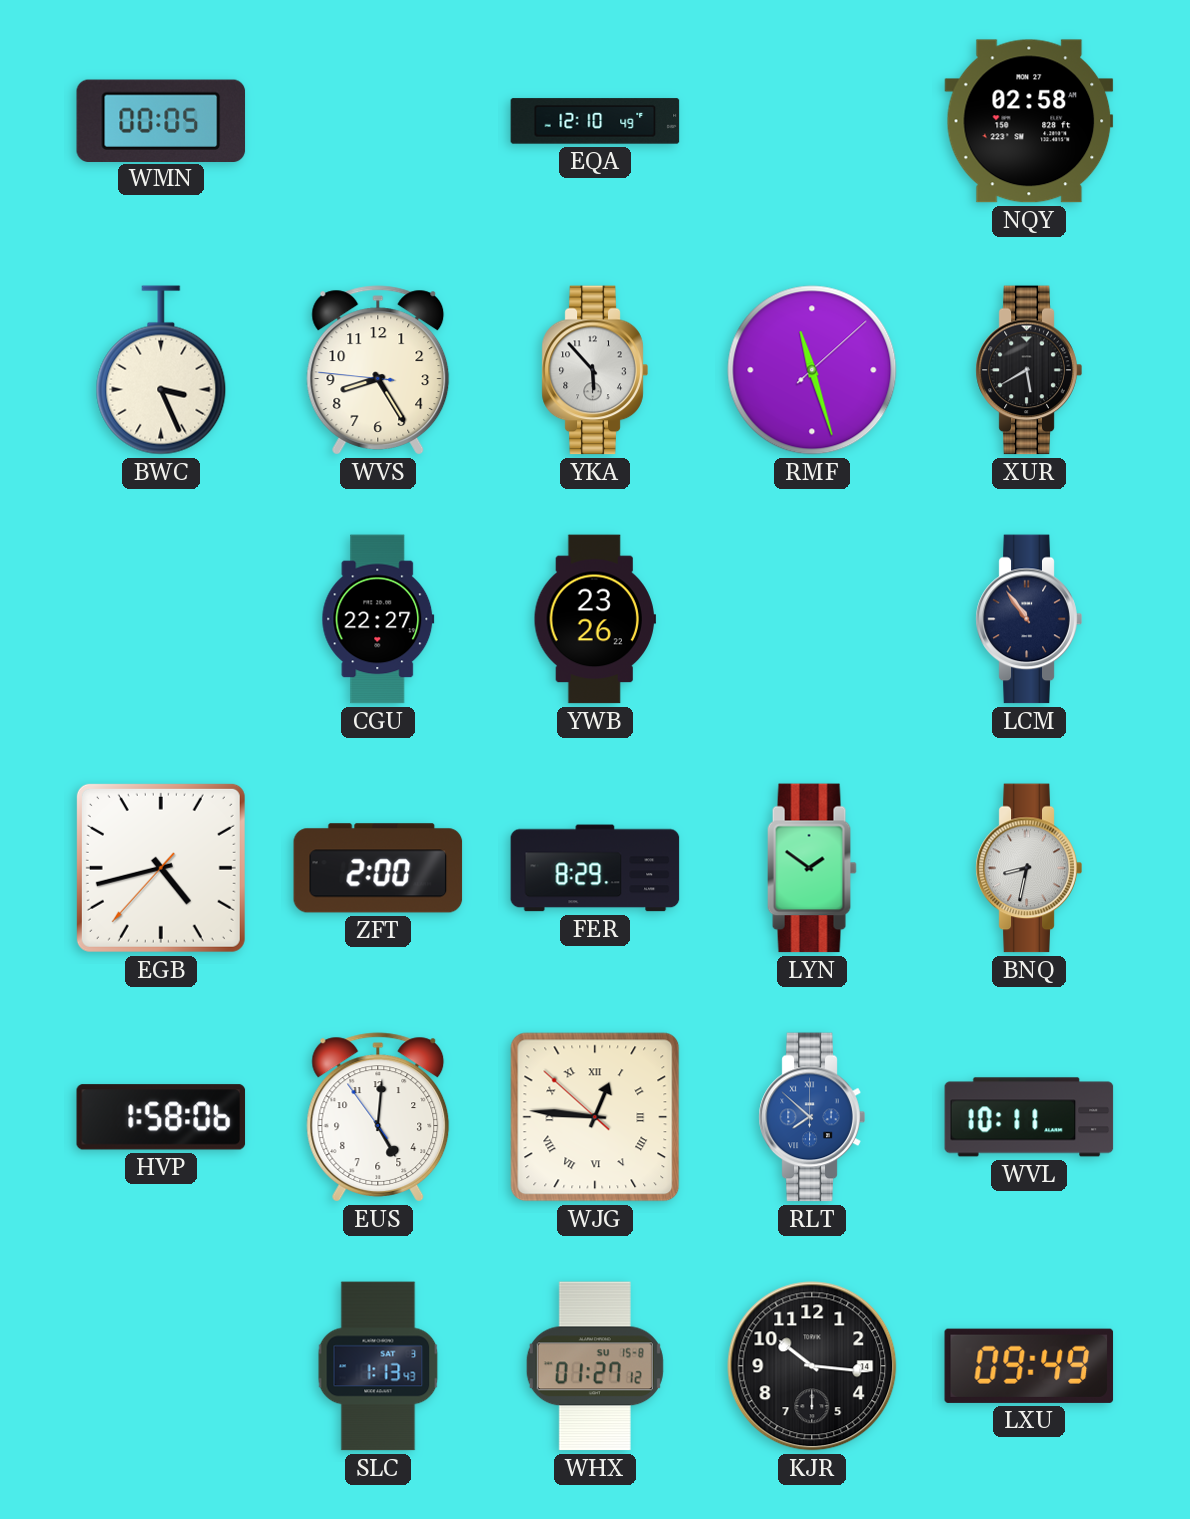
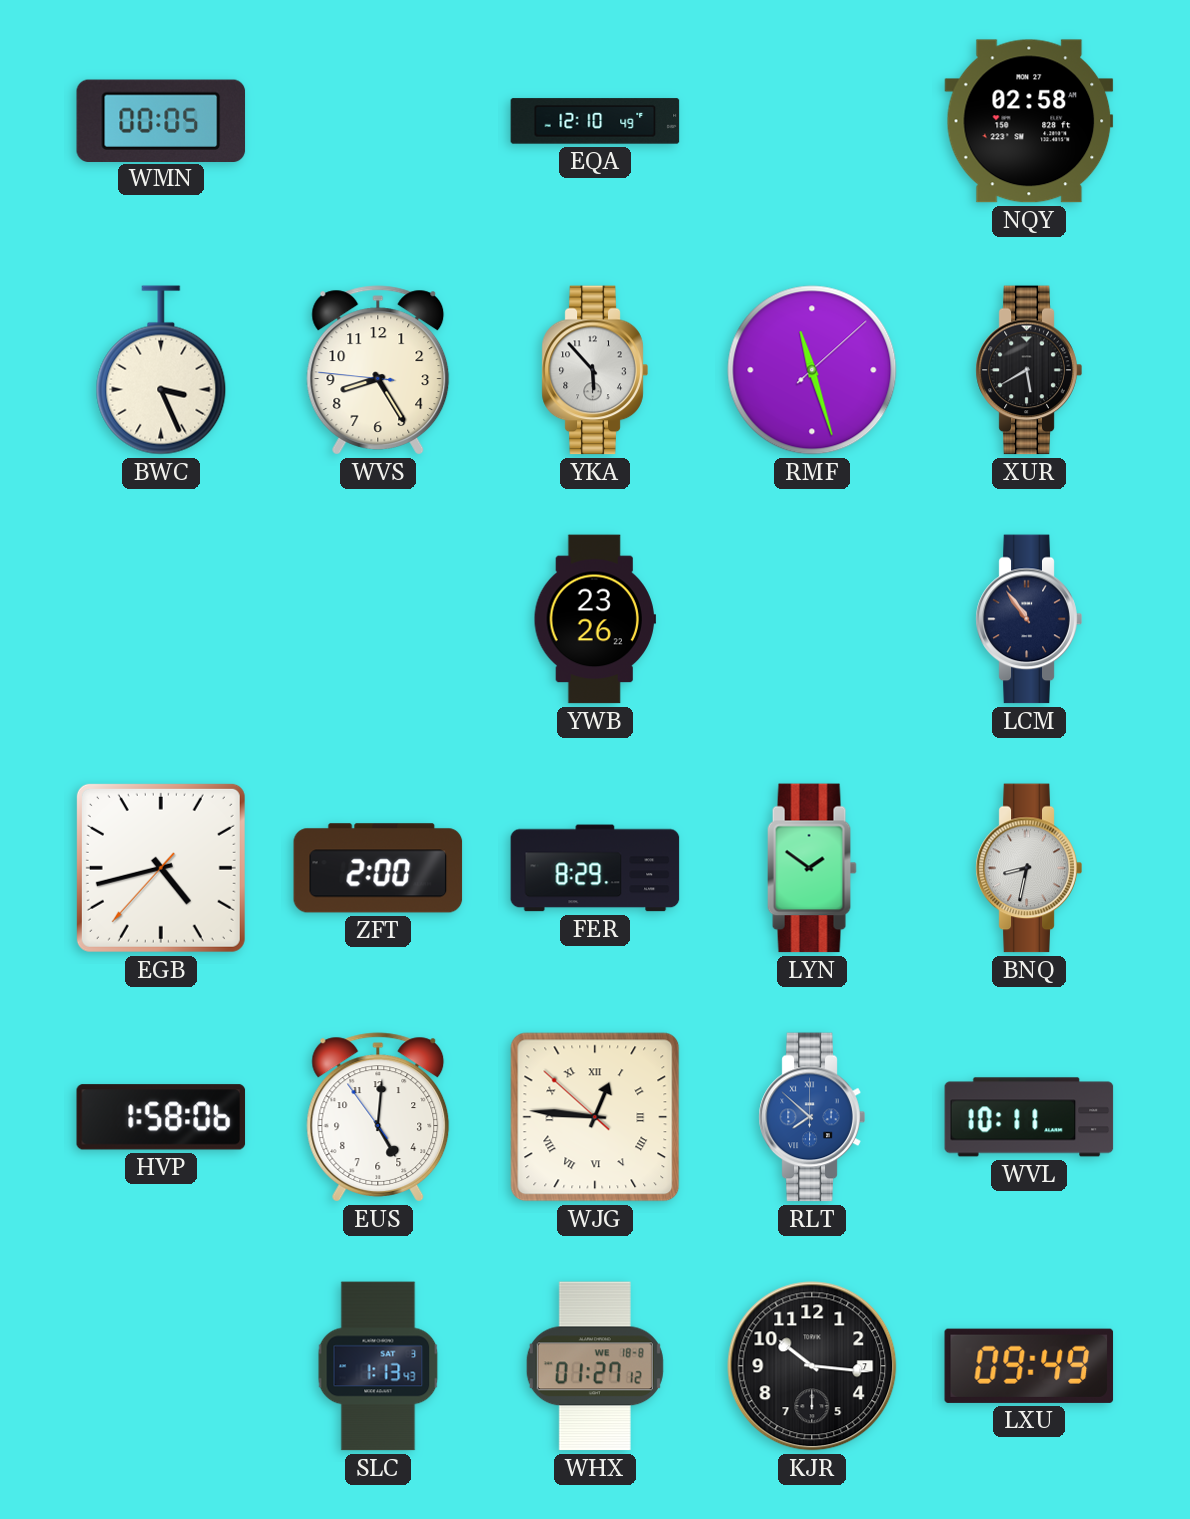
CGU: 22:27 -> none (378, 619)
WHX date: SU 15-8 -> WE 18-8 (595, 1366)
KJR date: 14 -> 7 (812, 1366)
